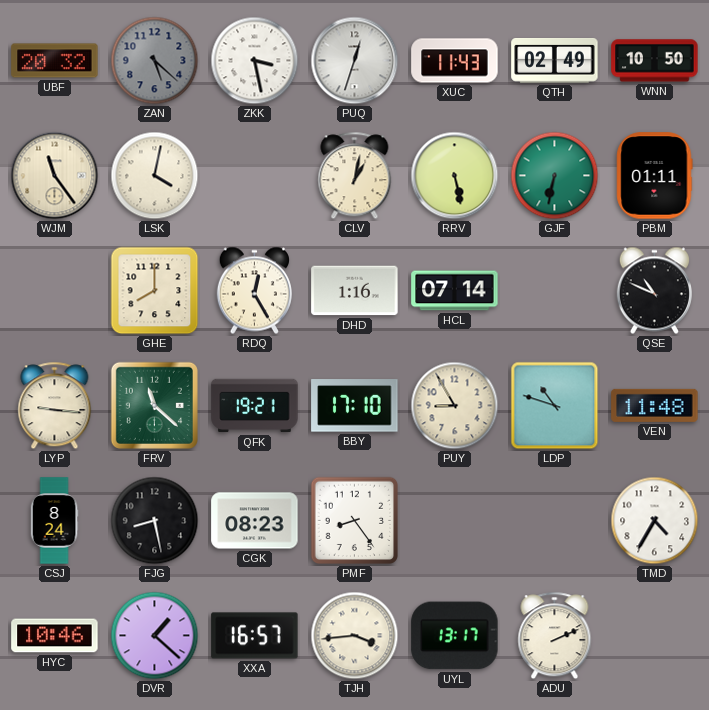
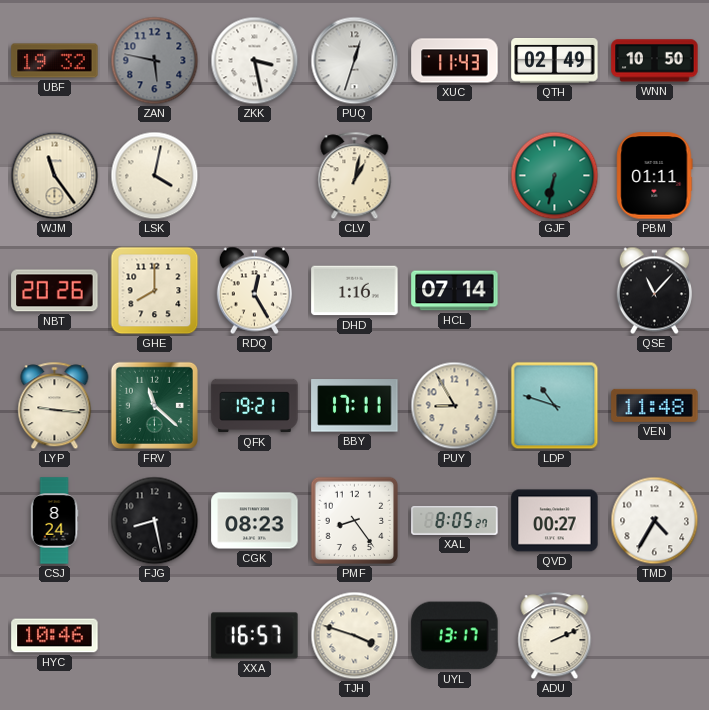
UBF: 20:32 -> 19:32 (55, 61)
ZAN: 5:22 -> 5:47 (155, 61)
RRV: 5:28 -> none (455, 176)
NBT: none -> 20:26 (55, 291)
QSE: 10:49 -> 11:07 (654, 291)
BBY: 17:10 -> 17:11 (355, 406)
XAL: none -> 8:05 (455, 520)
QVD: none -> 00:27 (555, 521)
DVR: 1:22 -> none (155, 636)
TJH: 3:44 -> 3:48 (355, 636)
